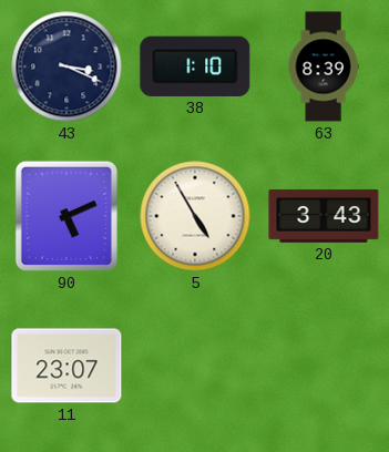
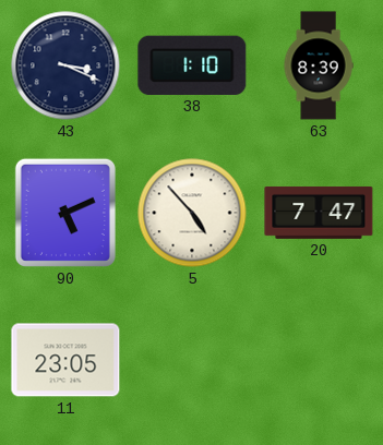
5: 4:55 -> 4:53 (192, 213)
20: 3:43 -> 7:47 (319, 213)
11: 23:07 -> 23:05 (65, 360)
